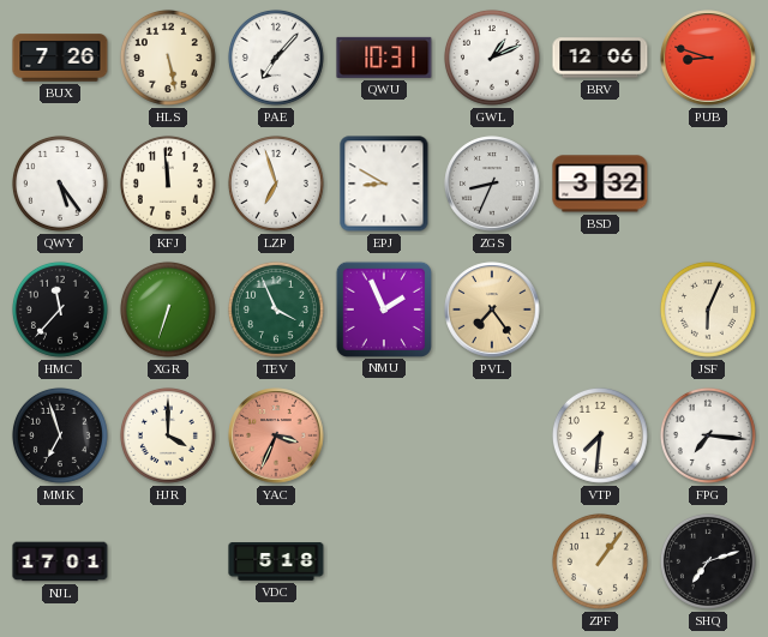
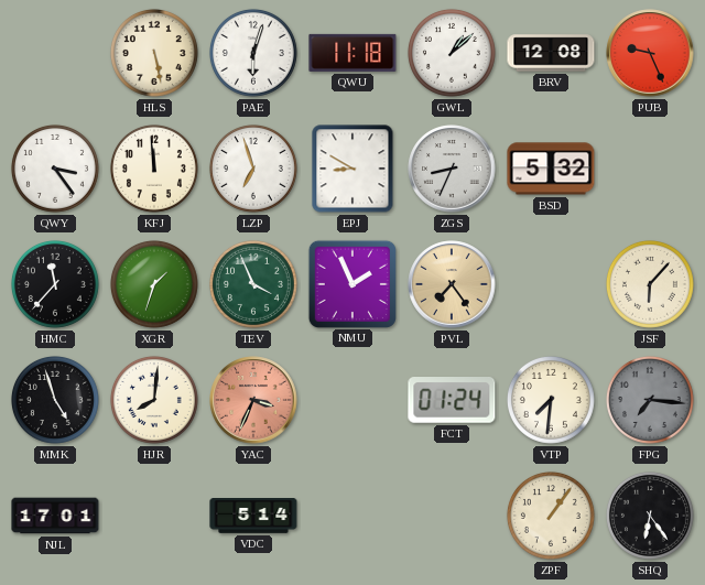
BUX: 7:26 -> none (60, 58)
PAE: 7:07 -> 6:03 (253, 53)
QWU: 10:31 -> 11:18 (352, 53)
GWL: 1:11 -> 1:08 (452, 53)
BRV: 12:06 -> 12:08 (551, 53)
PUB: 8:48 -> 9:26 (650, 53)
QWY: 5:24 -> 3:24 (55, 169)
BSD: 3:32 -> 5:32 (551, 169)
XGR: 6:33 -> 1:33 (154, 284)
JSF: 6:04 -> 6:07 (650, 284)
MMK: 6:57 -> 4:57 (55, 400)
HJR: 4:00 -> 8:01 (154, 400)
FCT: none -> 01:24 (452, 401)
FPG dial: white -> grey (650, 400)
VDC: 5:18 -> 5:14 (253, 517)
SHQ: 7:12 -> 6:24 (650, 516)
